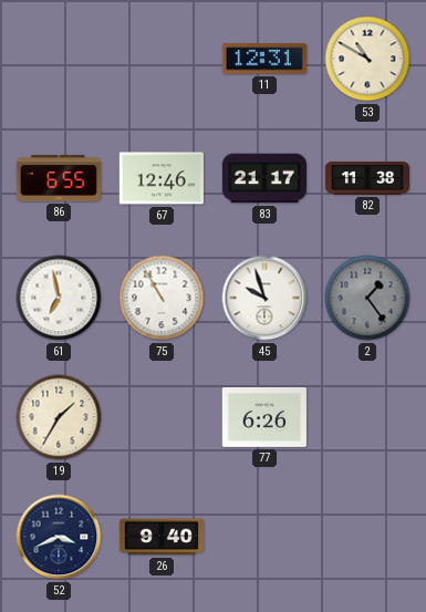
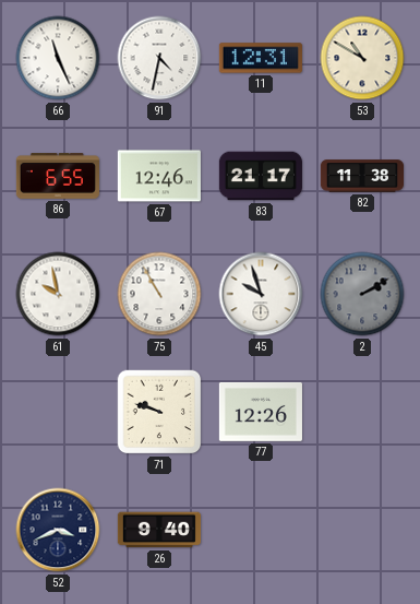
66: none -> 11:26 (58, 58)
91: none -> 4:32 (159, 58)
61: 6:58 -> 9:58 (58, 294)
2: 1:24 -> 2:10 (362, 294)
19: 1:35 -> none (59, 417)
71: none -> 9:48 (159, 412)
77: 6:26 -> 12:26 (261, 412)
